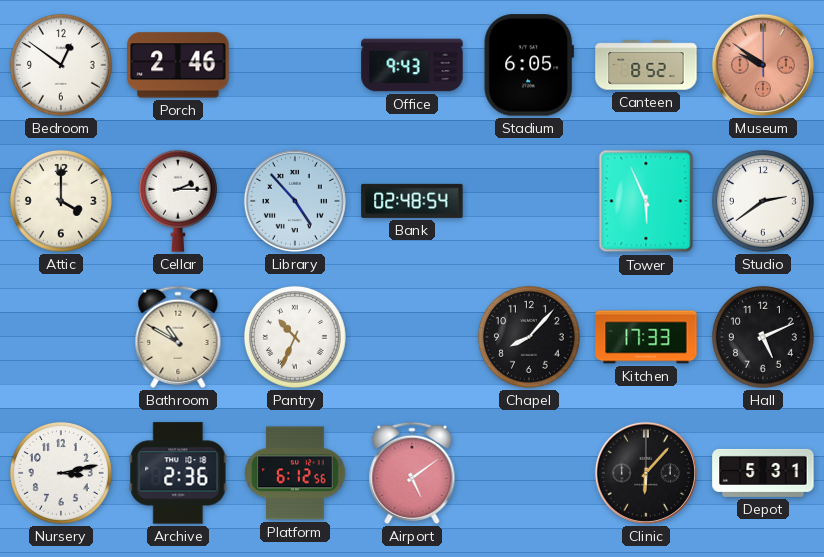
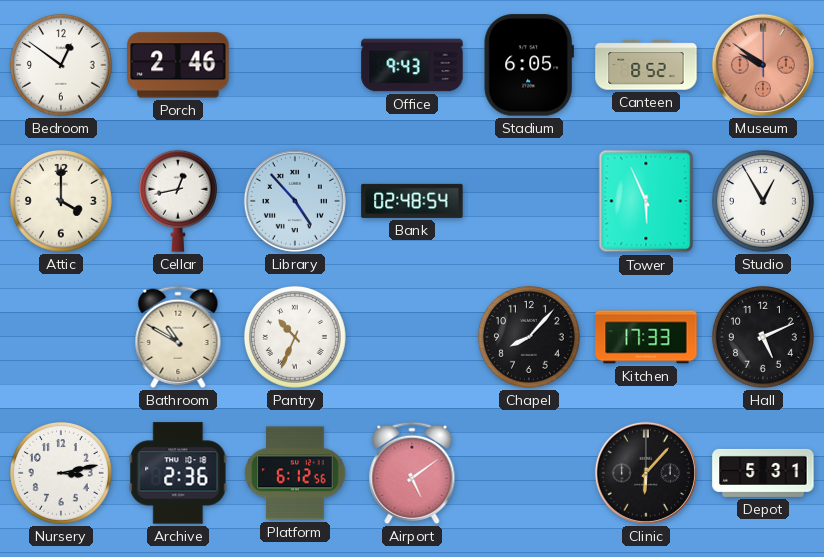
Cellar: 2:15 -> 12:43 (178, 201)
Studio: 2:39 -> 12:55 (763, 201)
